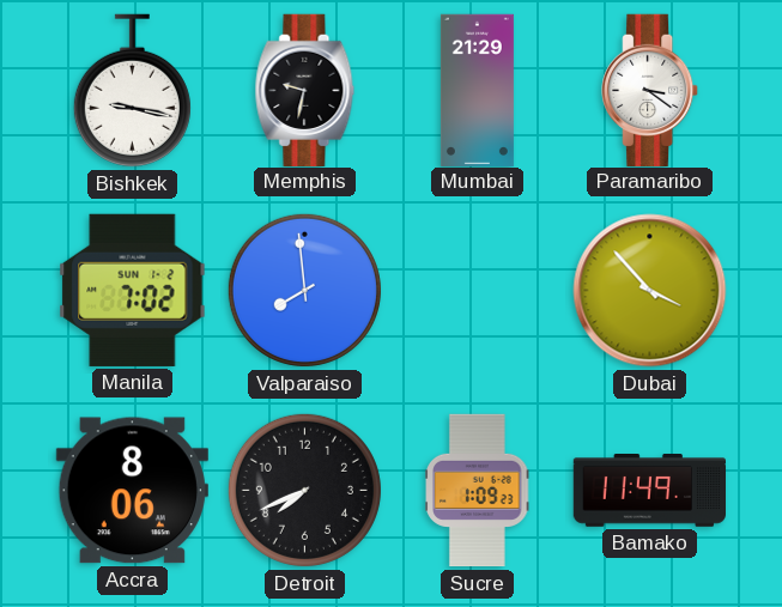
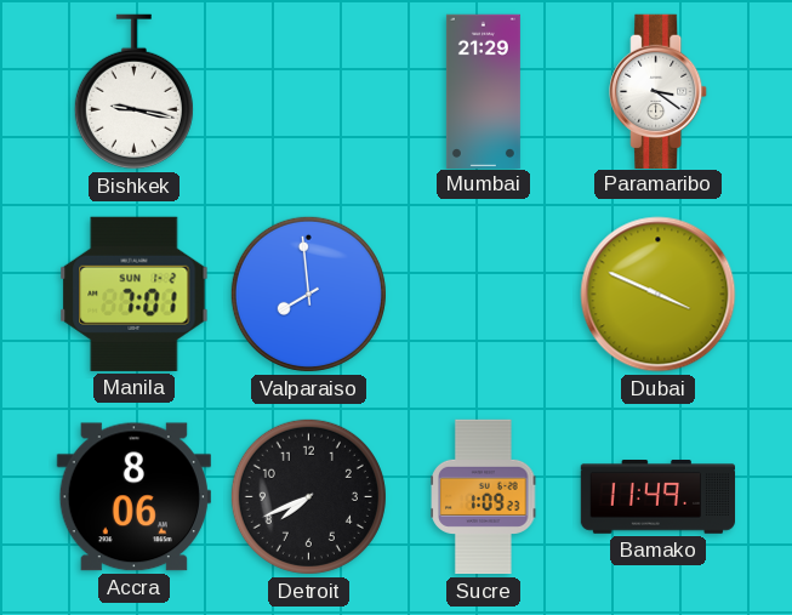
Memphis: 9:32 -> none (305, 90)
Manila: 7:02 -> 7:01 (135, 294)
Dubai: 3:53 -> 3:49 (659, 295)
